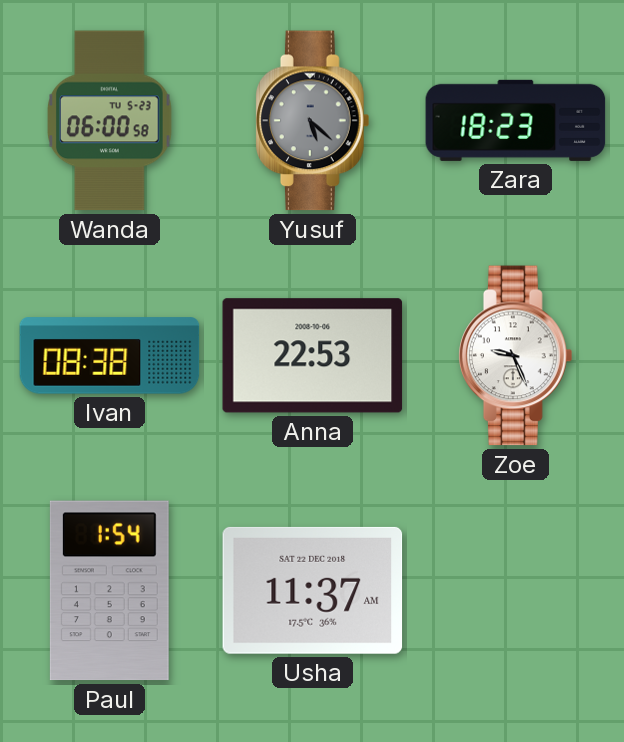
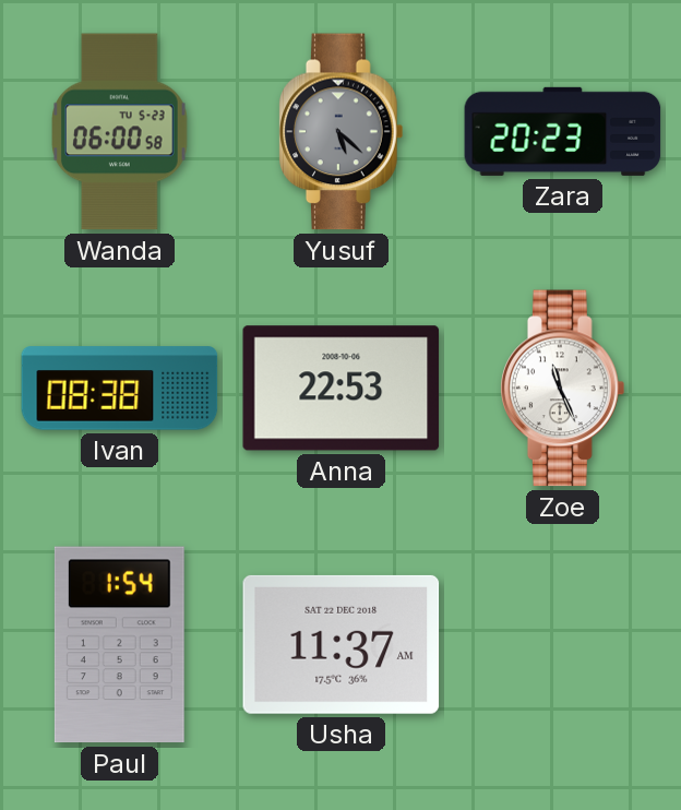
Zara: 18:23 -> 20:23 (563, 131)
Zoe: 9:26 -> 11:26 (563, 389)
